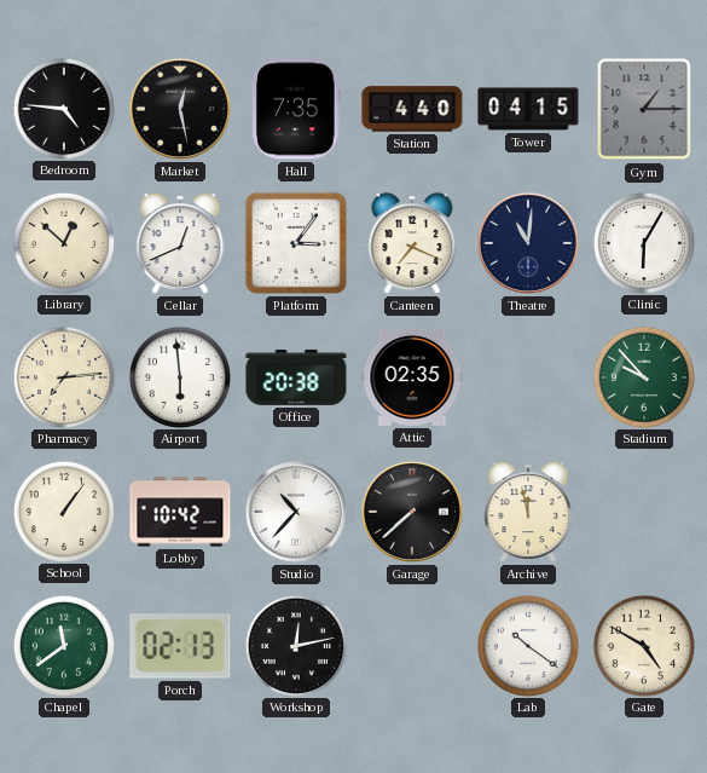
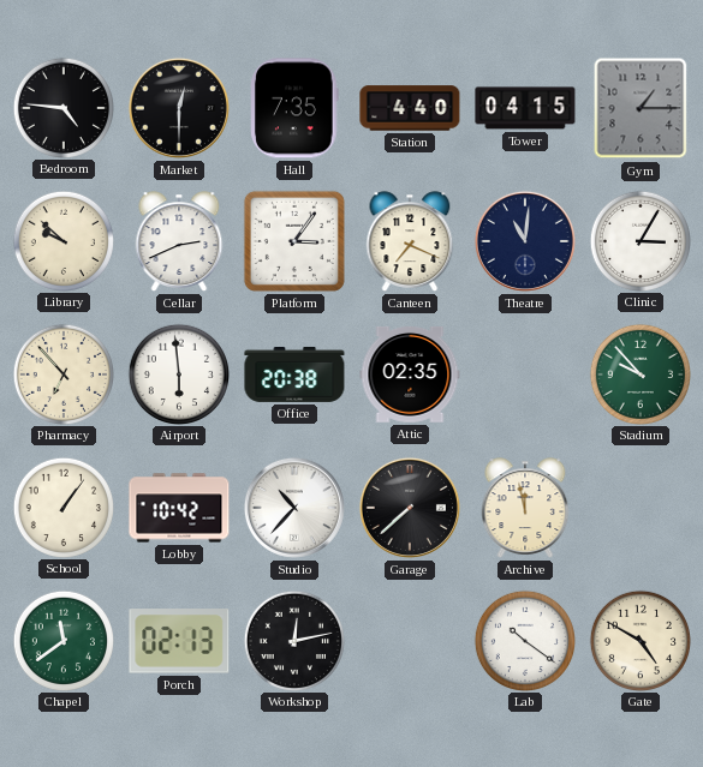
Market: 12:28 -> 12:30 (179, 108)
Library: 12:52 -> 9:52 (62, 240)
Cellar: 12:41 -> 2:41 (179, 241)
Clinic: 6:05 -> 3:05 (639, 240)
Pharmacy: 7:14 -> 6:53 (62, 373)
